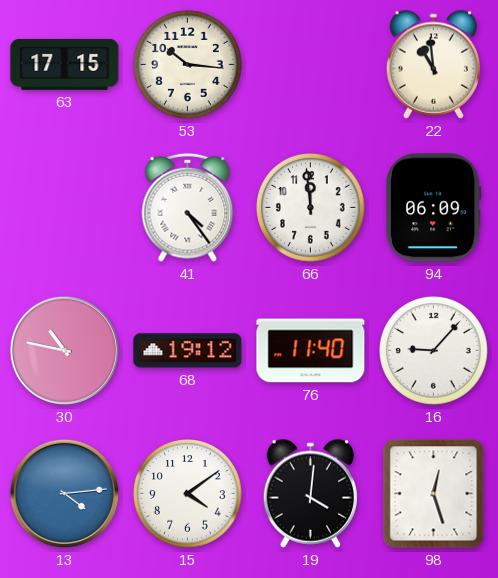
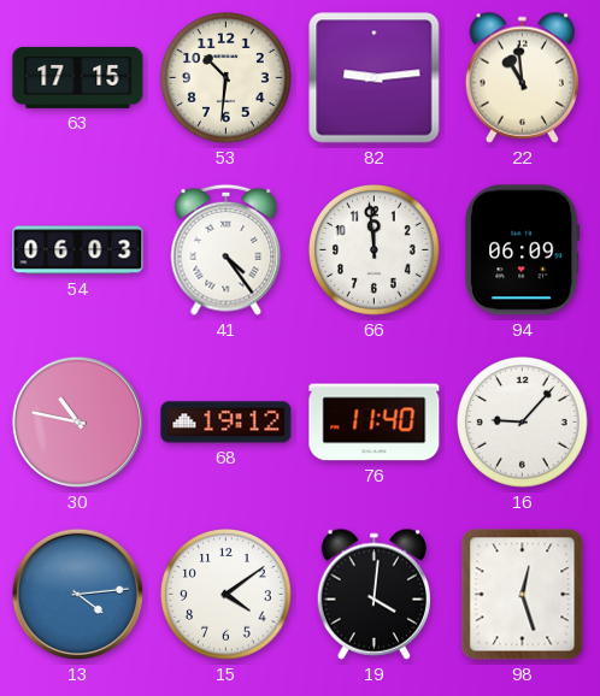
53: 10:16 -> 10:31 (227, 78)
82: none -> 9:14 (375, 78)
54: none -> 06:03 (78, 250)
